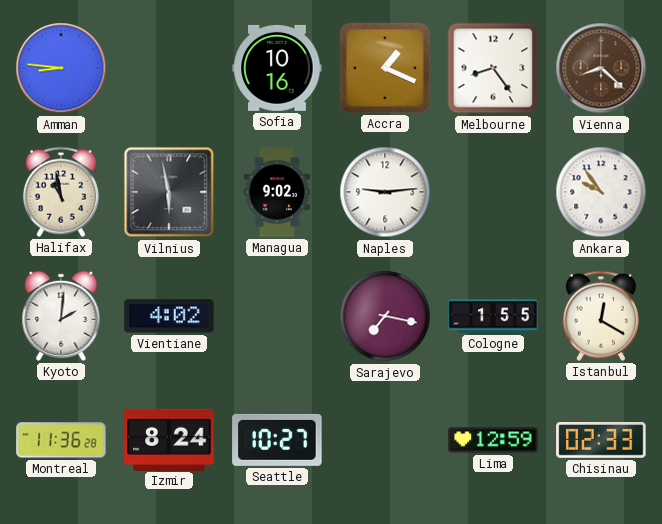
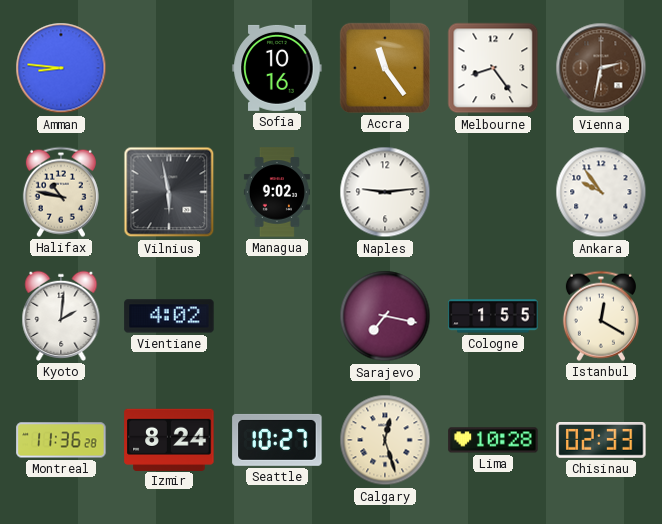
Accra: 1:19 -> 11:24 (385, 68)
Vienna: 8:22 -> 2:32 (601, 68)
Halifax: 10:58 -> 10:47 (61, 192)
Calgary: none -> 12:27 (385, 440)
Lima: 12:59 -> 10:28 (493, 440)
